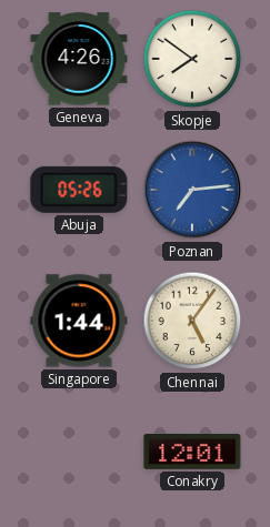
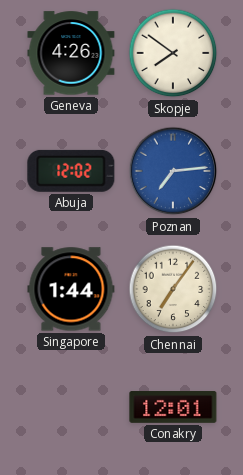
Abuja: 05:26 -> 12:02 (71, 171)
Chennai: 5:06 -> 7:06 (173, 289)
